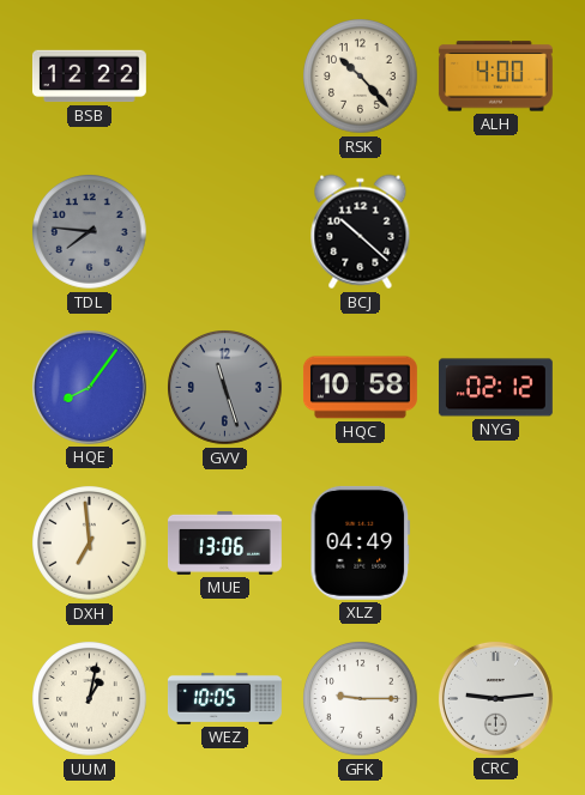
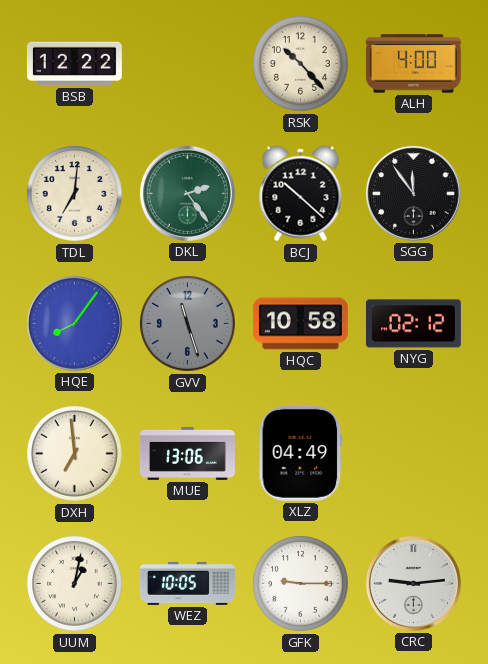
TDL: 7:46 -> 7:01 (75, 194)
TDL dial: grey -> cream (75, 194)
DKL: none -> 2:24 (187, 193)
SGG: none -> 11:54 (413, 193)
